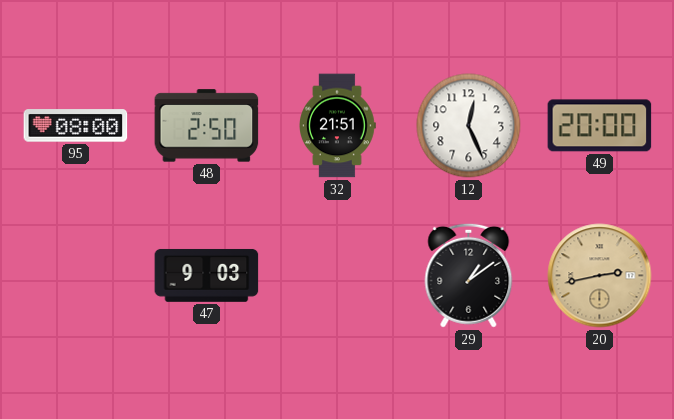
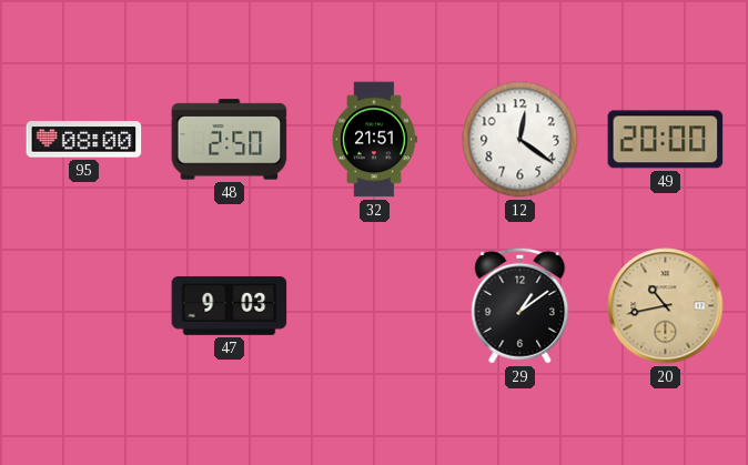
12: 12:26 -> 12:21 (520, 140)
20: 2:43 -> 10:43 (666, 306)
